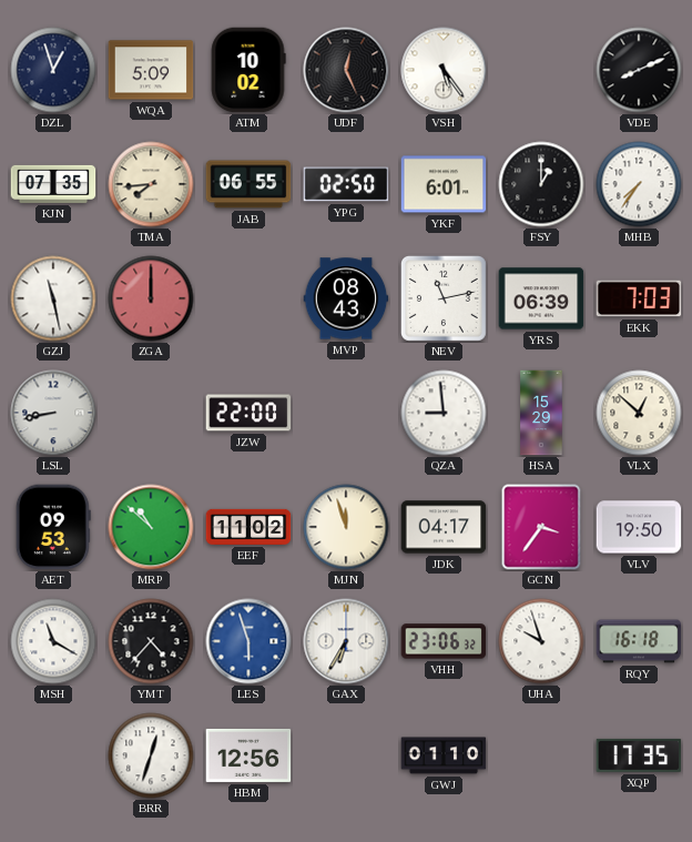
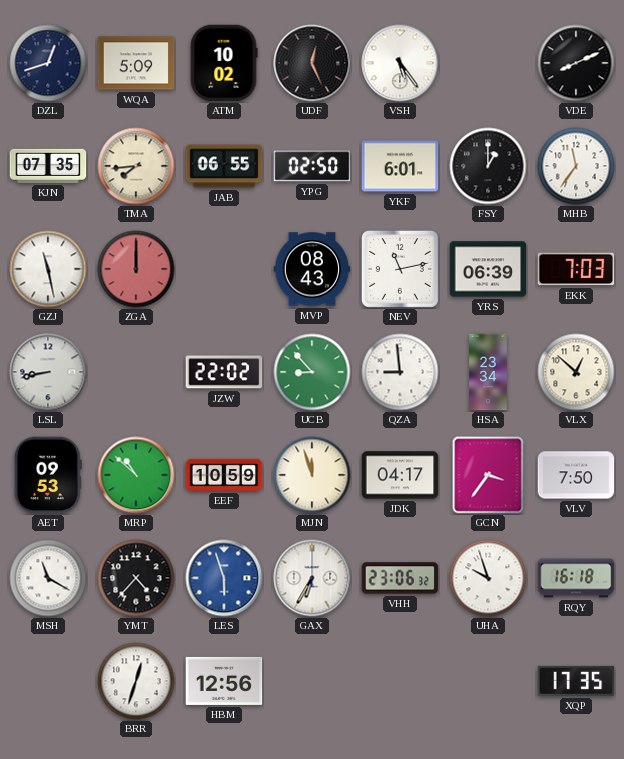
DZL: 12:57 -> 12:42 (48, 63)
MHB: 7:36 -> 11:36 (576, 166)
JZW: 22:00 -> 22:02 (224, 372)
UCB: none -> 8:53 (312, 372)
HSA: 15:29 -> 23:34 (488, 372)
EEF: 11:02 -> 10:59 (224, 475)
VLV: 19:50 -> 7:50 (576, 475)
GWJ: 01:10 -> none (444, 755)
